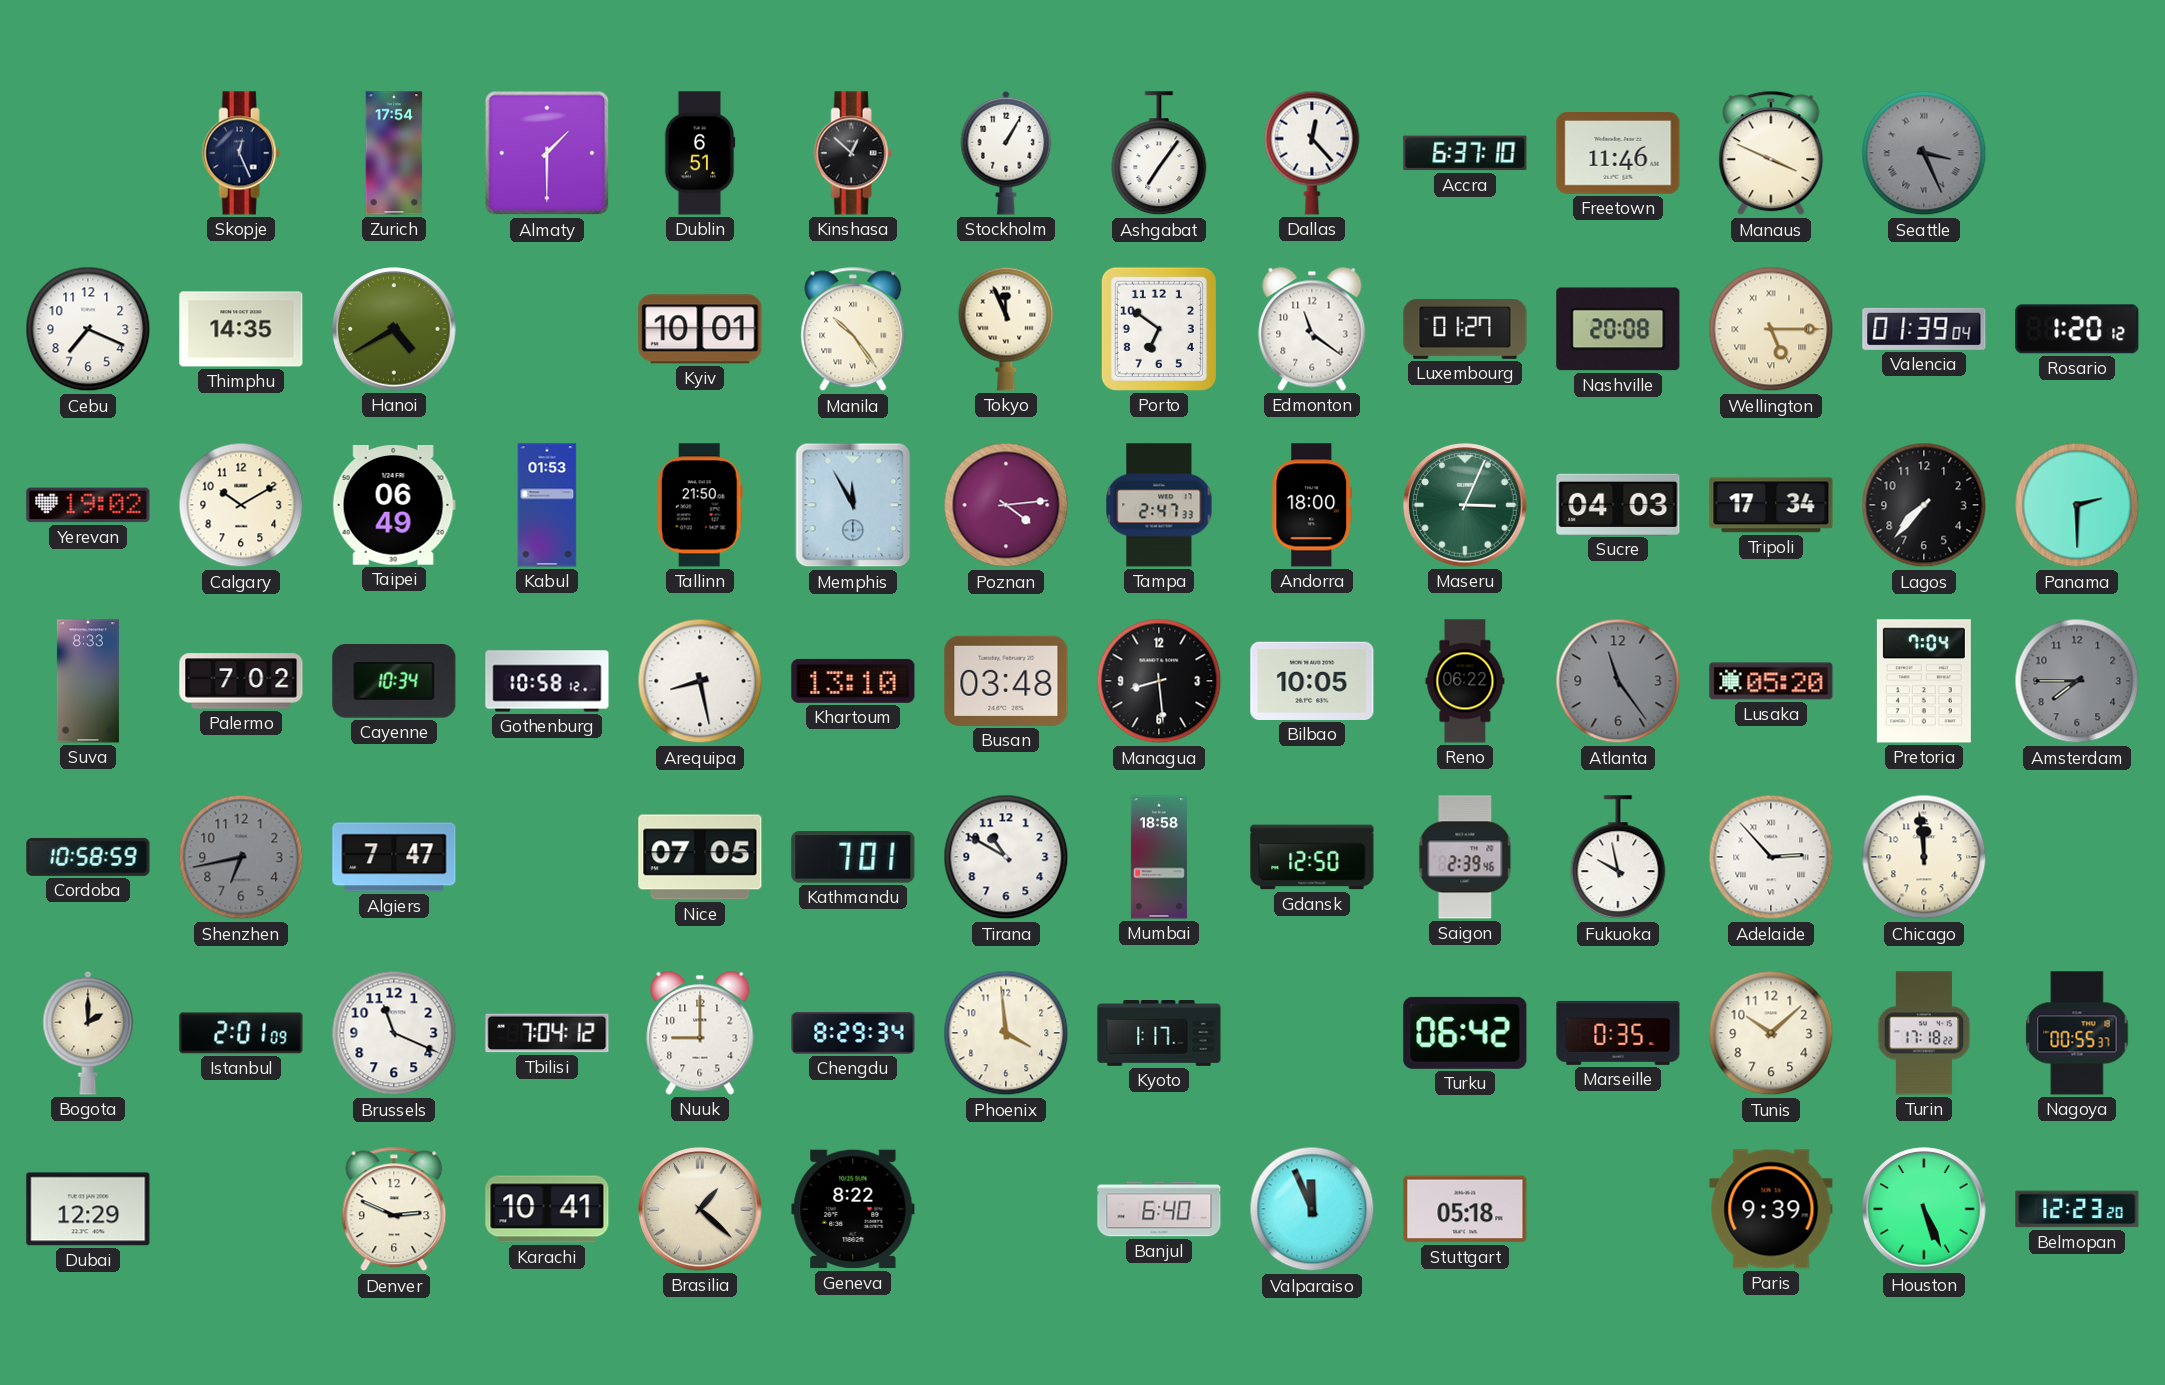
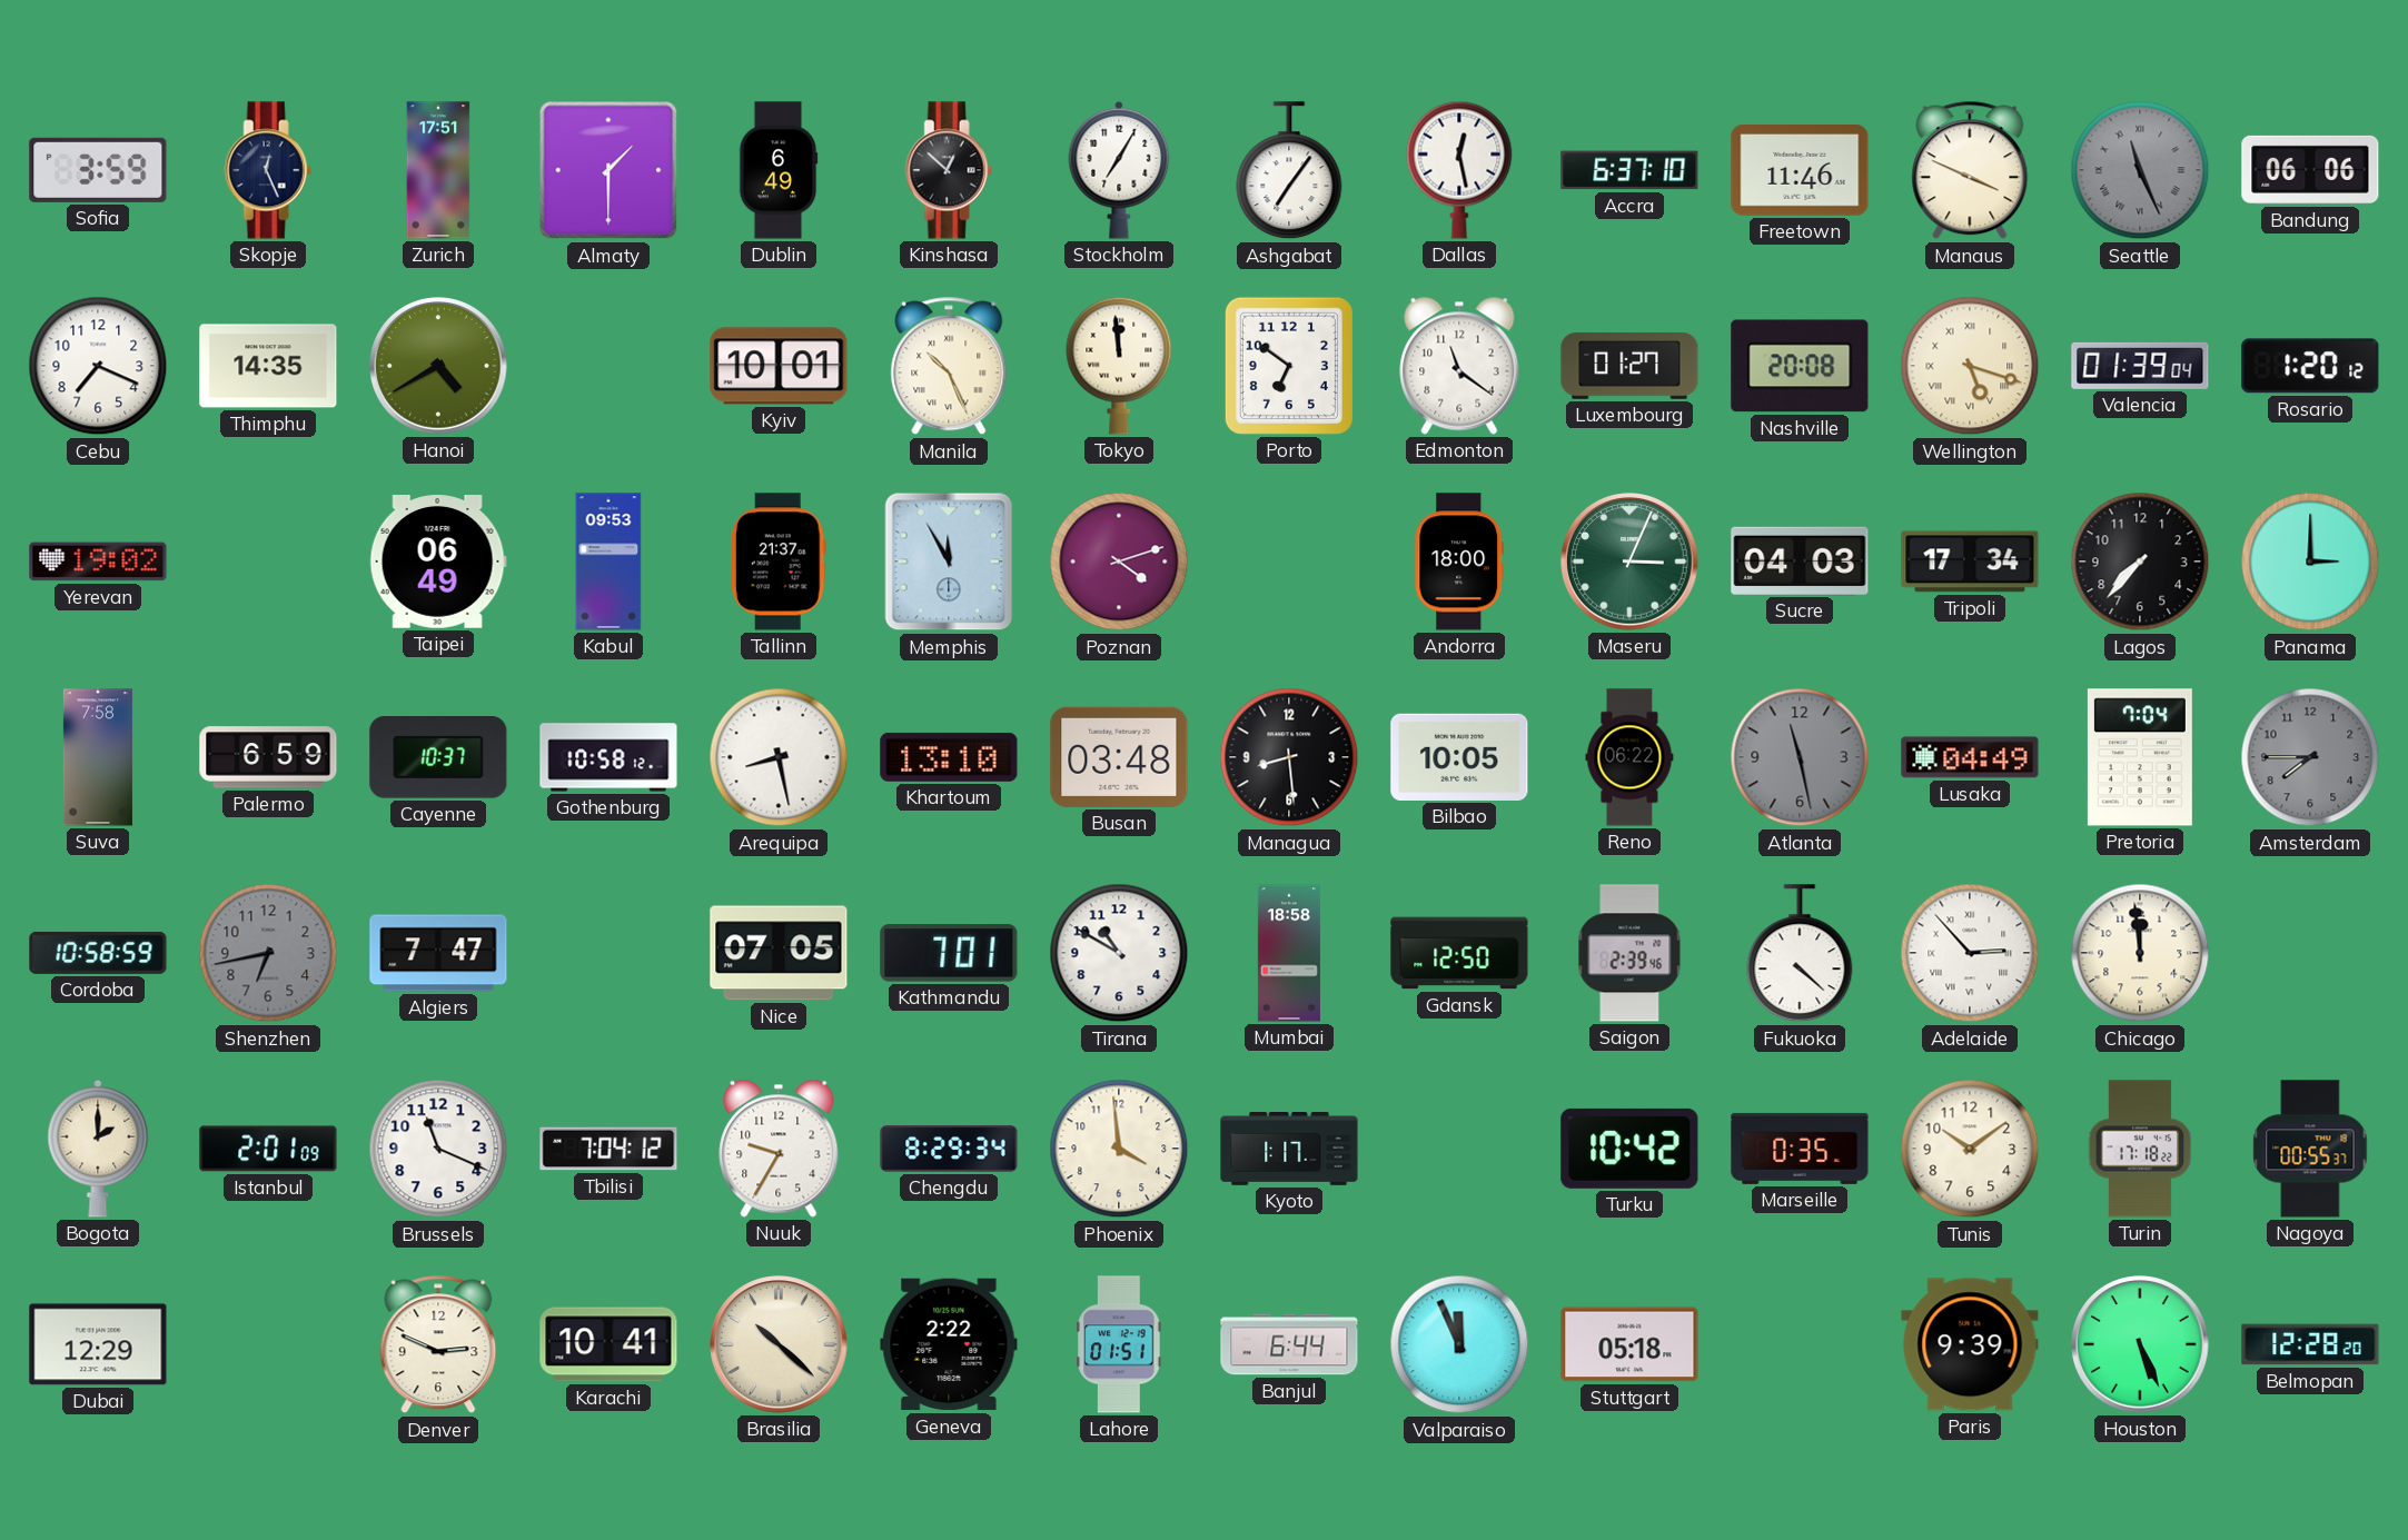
Sofia: none -> 3:59 (98, 170)
Zurich: 17:54 -> 17:51 (438, 170)
Dublin: 6:51 -> 6:49 (779, 170)
Stockholm: 1:05 -> 7:05 (1119, 170)
Dallas: 12:23 -> 12:28 (1459, 170)
Seattle: 3:26 -> 11:26 (2140, 170)
Bandung: none -> 06:06 (2310, 170)
Manila: 10:24 -> 10:26 (949, 366)
Tokyo: 11:56 -> 11:59 (1119, 366)
Wellington: 5:15 -> 5:18 (1970, 366)
Calgary: 10:10 -> none (241, 505)
Kabul: 01:53 -> 09:53 (608, 562)
Tallinn: 21:50 -> 21:37 (779, 562)
Poznan: 4:14 -> 4:12 (1119, 562)
Tampa: 2:47 -> none (1159, 505)
Panama: 2:30 -> 3:00 (2310, 562)
Suva: 8:33 -> 7:58 (98, 757)
Palermo: 7:02 -> 6:59 (268, 757)
Cayenne: 10:34 -> 10:37 (438, 757)
Atlanta: 11:24 -> 11:28 (1800, 757)
Lusaka: 05:20 -> 04:49 (1970, 757)
Fukuoka: 9:58 -> 4:22 (1800, 954)
Nuuk: 9:00 -> 9:35 (779, 1149)
Turku: 06:42 -> 10:42 (1629, 1149)
Tunis: 10:08 -> 10:09 (1970, 1149)
Brasilia: 1:22 -> 10:22 (779, 1344)
Geneva: 8:22 -> 2:22 (949, 1344)
Lahore: none -> 01:51 (1119, 1344)
Banjul: 6:40 -> 6:44 (1289, 1344)
Belmopan: 12:23 -> 12:28 (2310, 1344)
